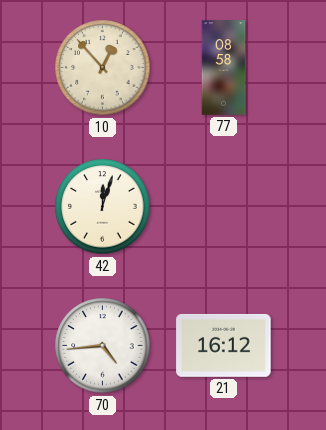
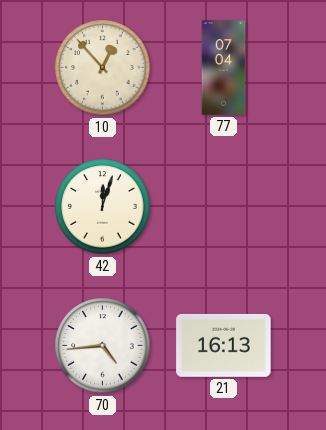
77: 08:58 -> 07:04 (224, 68)
21: 16:12 -> 16:13 (224, 345)
